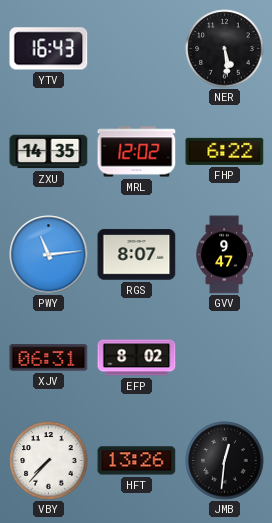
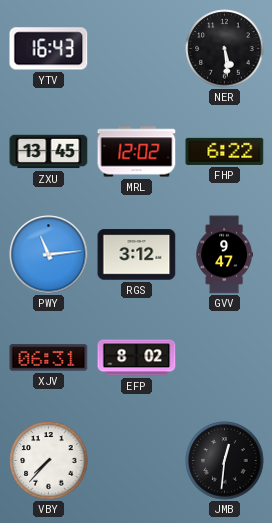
ZXU: 14:35 -> 13:45 (49, 152)
RGS: 8:07 -> 3:12 (137, 255)
HFT: 13:26 -> none (137, 461)
